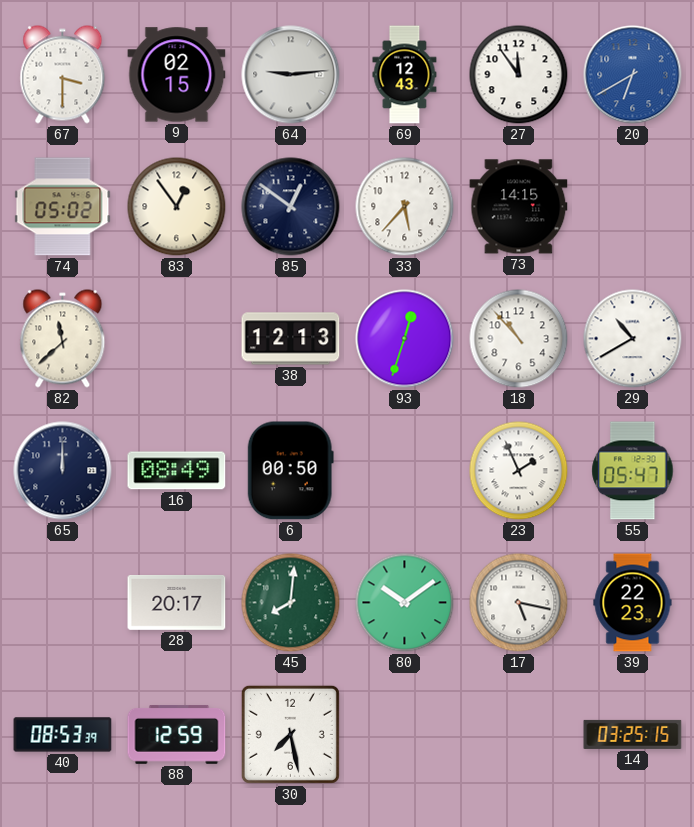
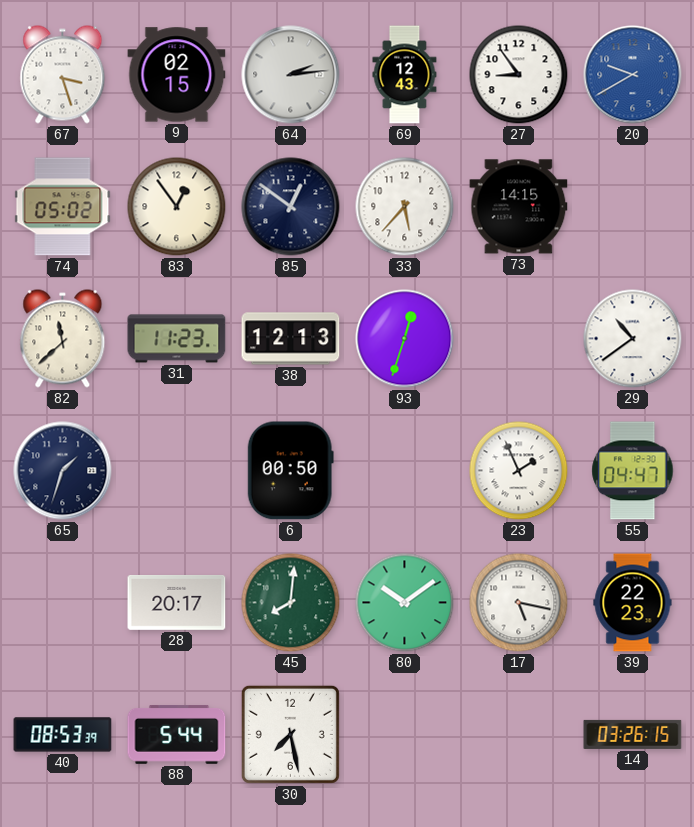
67: 3:30 -> 3:27 (63, 75)
64: 9:14 -> 2:14 (291, 75)
27: 11:54 -> 8:54 (519, 75)
20: 6:40 -> 9:40 (633, 75)
31: none -> 11:23 (177, 339)
18: 10:53 -> none (519, 339)
29: 10:40 -> 10:39 (633, 339)
65: 12:00 -> 1:33 (63, 471)
16: 08:49 -> none (177, 471)
55: 05:47 -> 04:47 (633, 471)
88: 12:59 -> 5:44 (177, 735)
14: 03:25 -> 03:26 (633, 734)
